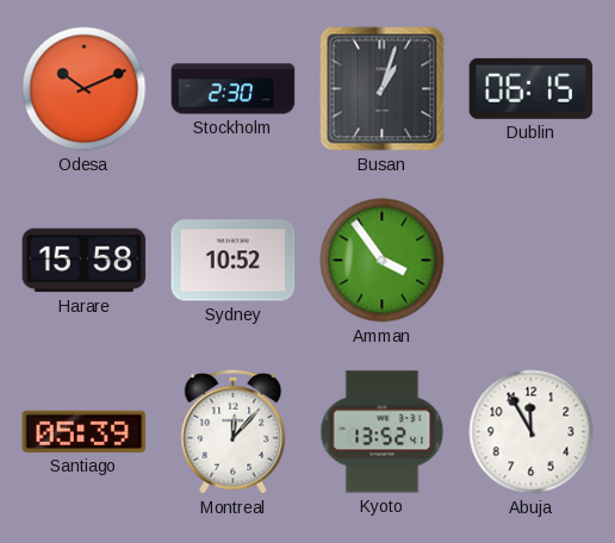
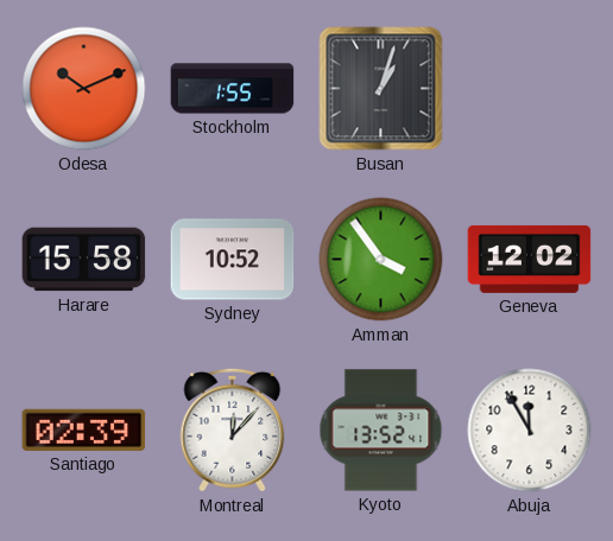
Stockholm: 2:30 -> 1:55 (233, 89)
Dublin: 06:15 -> none (532, 88)
Geneva: none -> 12:02 (530, 259)
Santiago: 05:39 -> 02:39 (84, 429)
